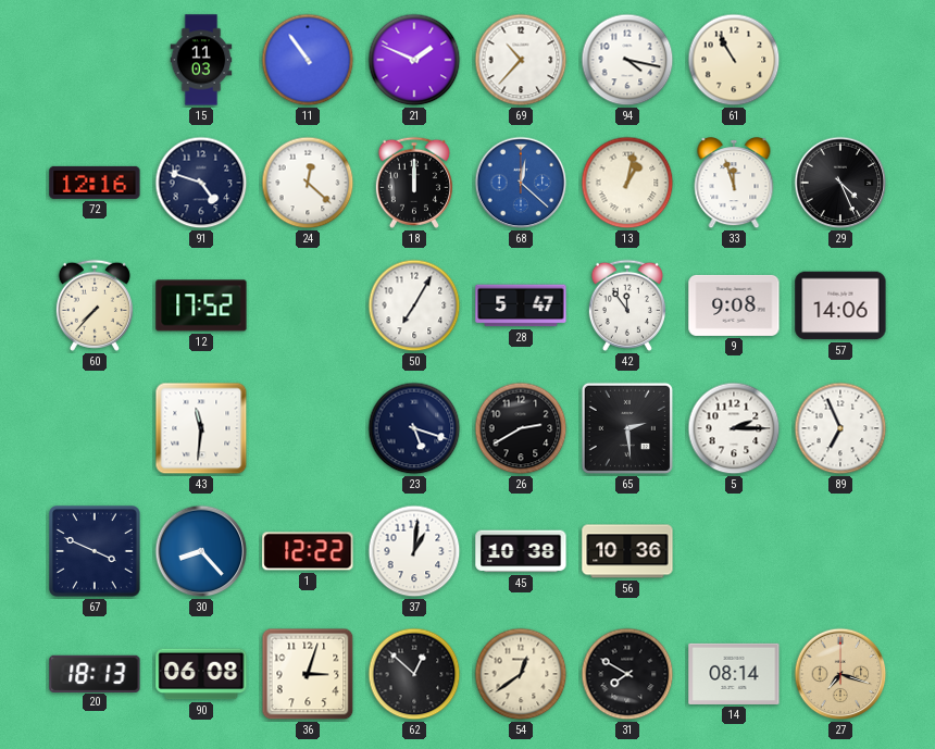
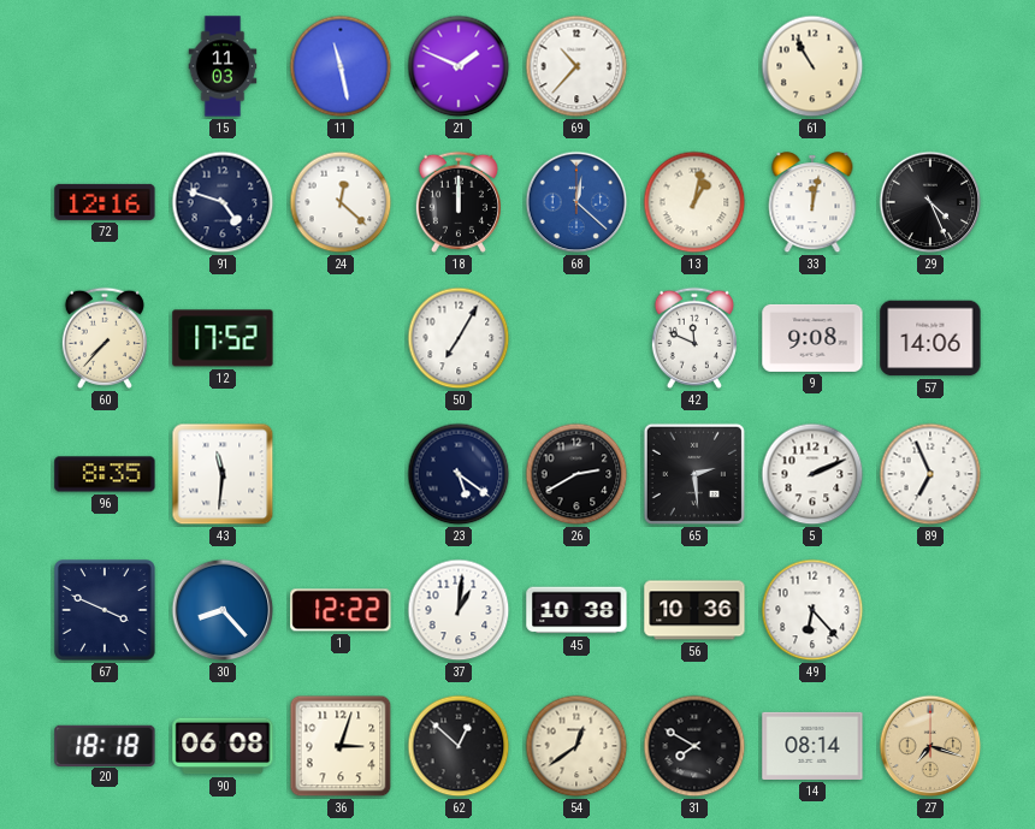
11: 10:54 -> 11:28 (341, 66)
94: 4:17 -> none (627, 60)
33: 11:57 -> 12:02 (812, 203)
28: 5:47 -> none (521, 305)
42: 11:54 -> 11:49 (694, 338)
96: none -> 8:35 (105, 474)
23: 5:18 -> 5:21 (459, 474)
5: 2:15 -> 2:11 (812, 474)
49: none -> 6:23 (812, 610)
20: 18:13 -> 18:18 (105, 745)
